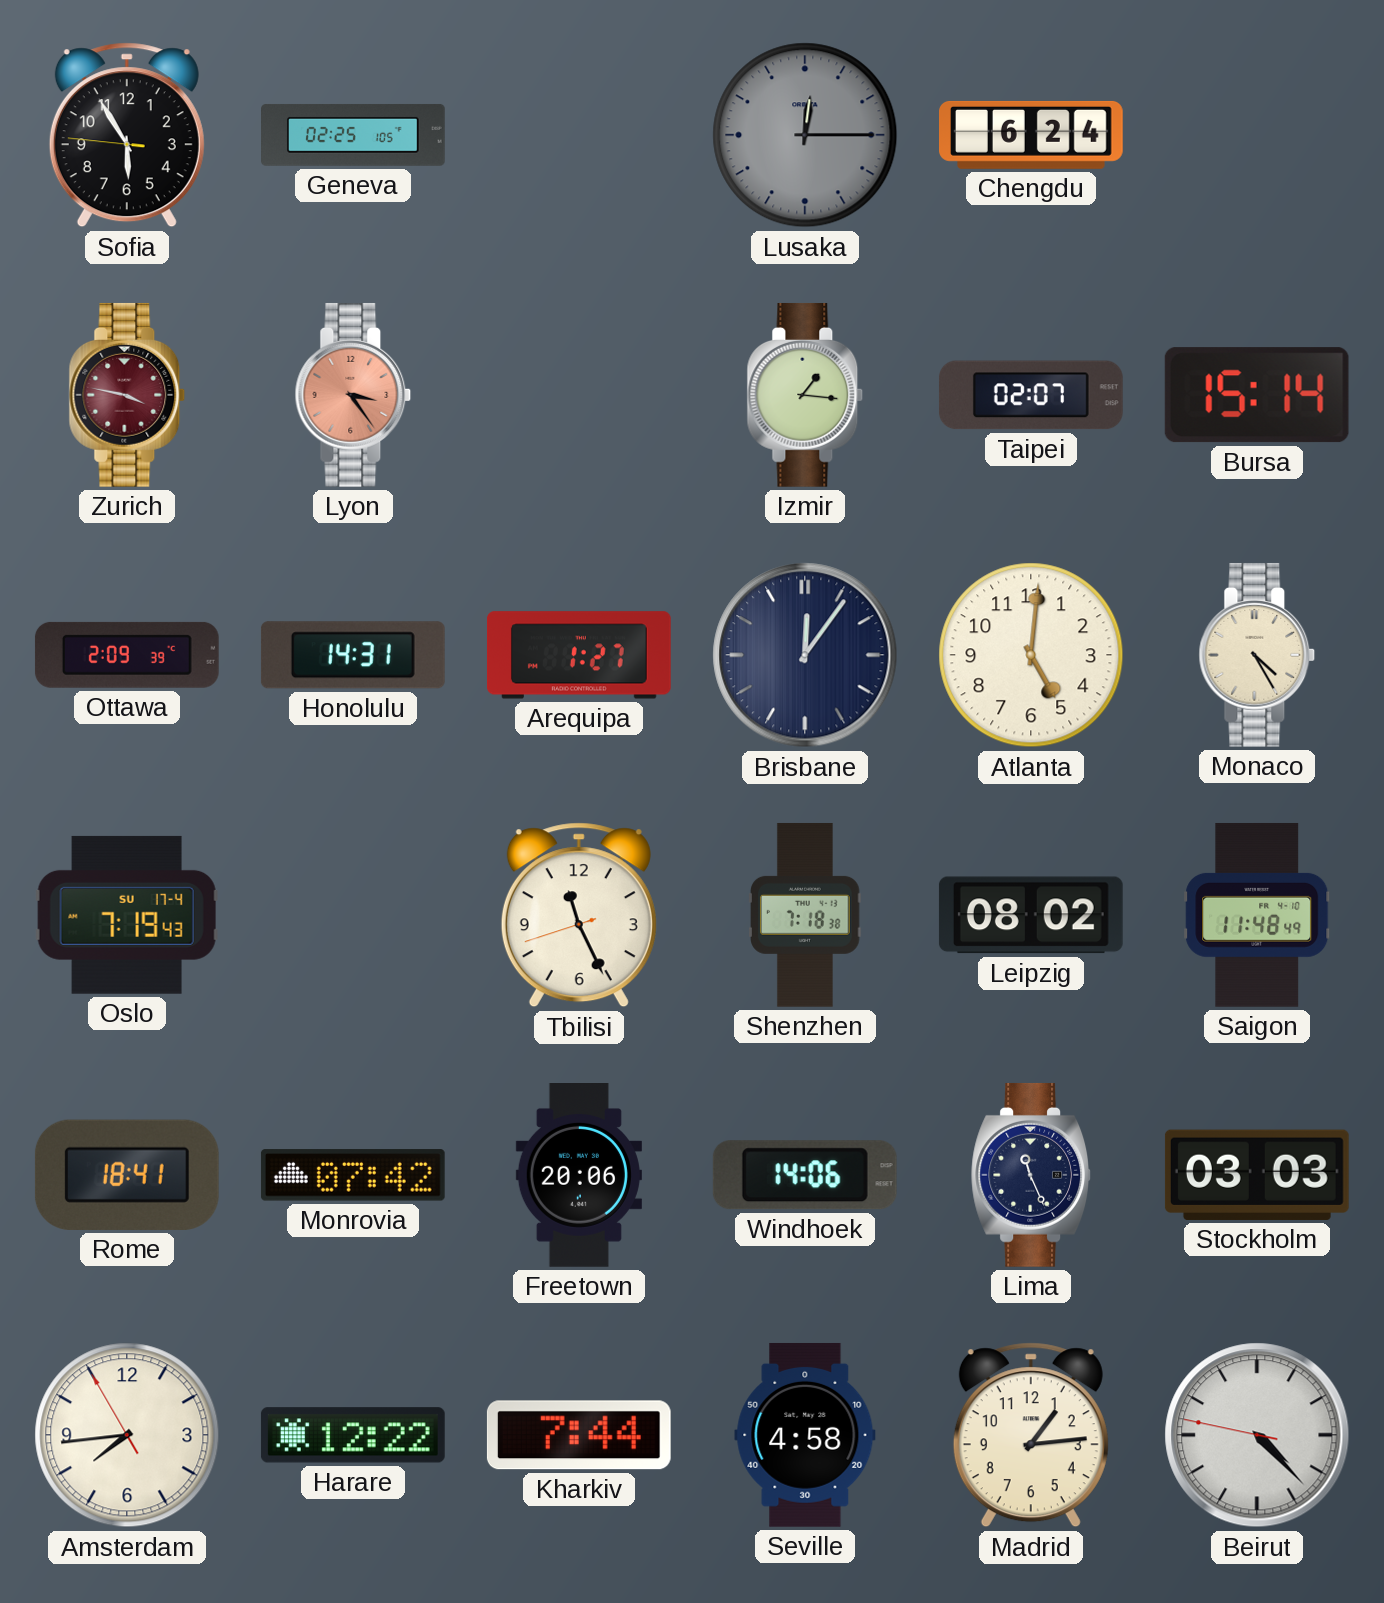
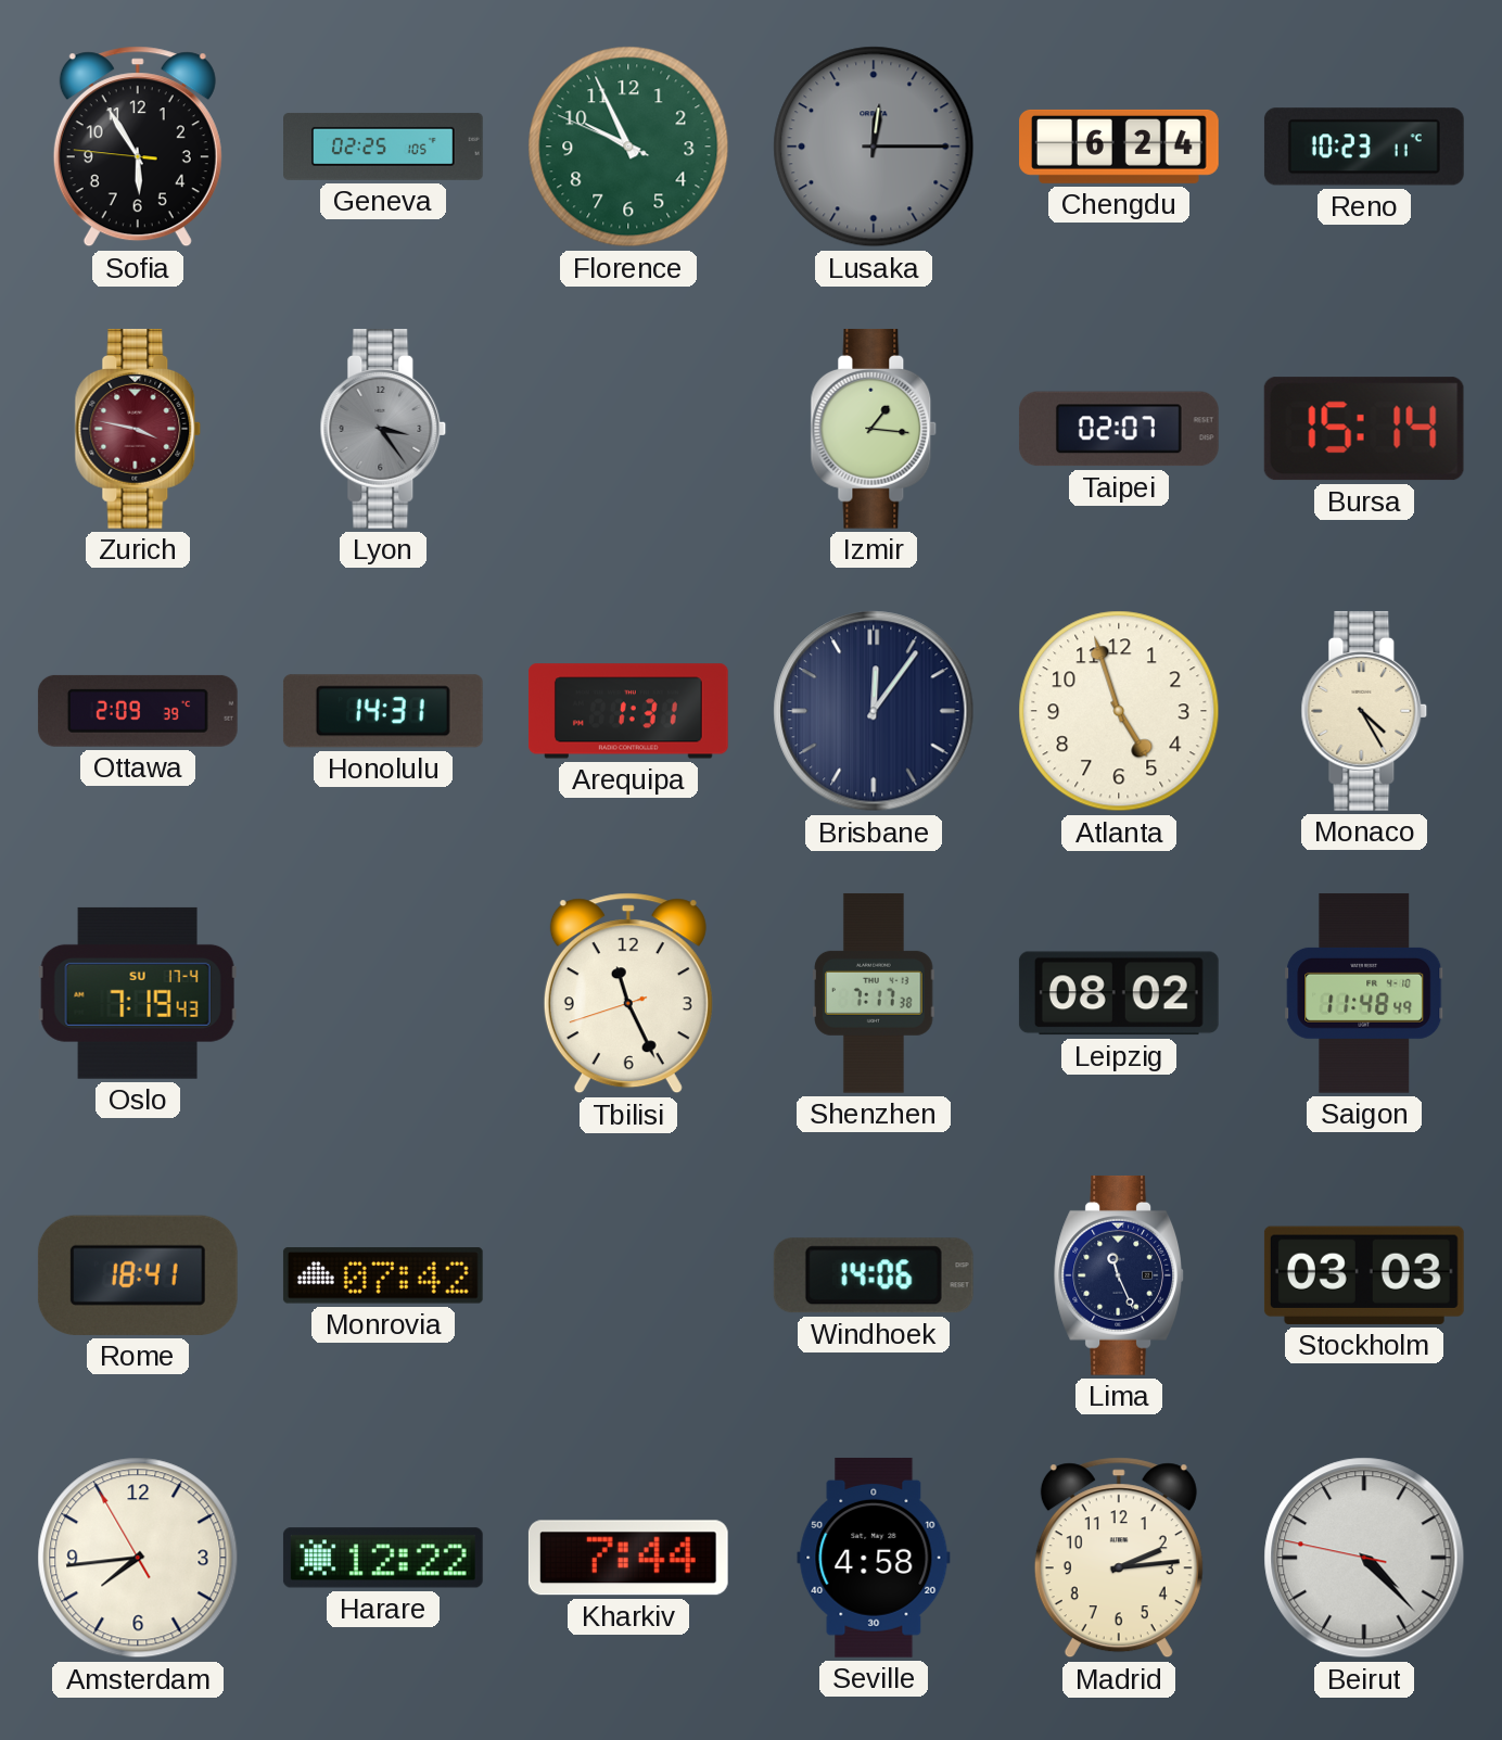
Florence: none -> 9:55 (628, 147)
Reno: none -> 10:23 (1364, 147)
Lyon dial: salmon -> grey (383, 429)
Arequipa: 1:27 -> 1:31 (628, 711)
Atlanta: 5:01 -> 4:57 (1119, 711)
Shenzhen: 7:18 -> 7:17 (875, 993)
Freetown: 20:06 -> none (579, 1176)
Madrid: 1:14 -> 2:14 (1119, 1558)
